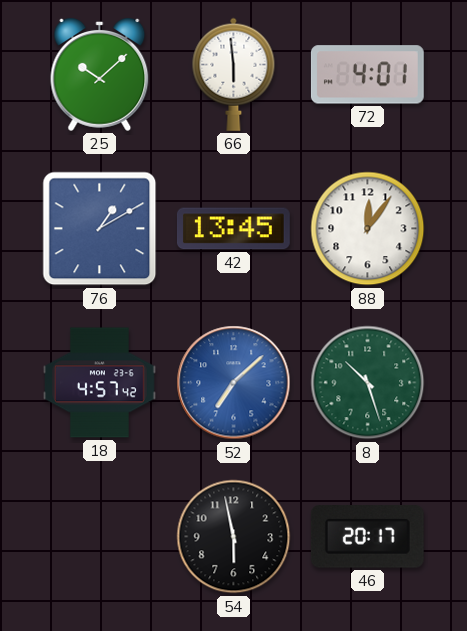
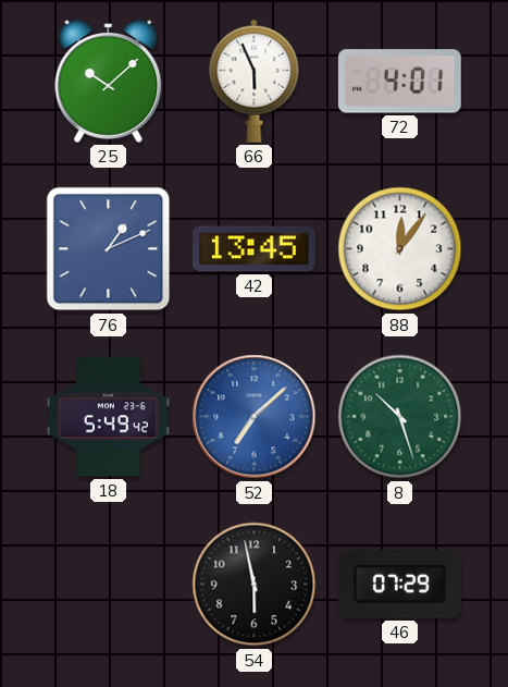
66: 5:59 -> 5:56 (255, 81)
76: 1:10 -> 1:11 (109, 249)
18: 4:57 -> 5:49 (109, 417)
46: 20:17 -> 07:29 (399, 585)
